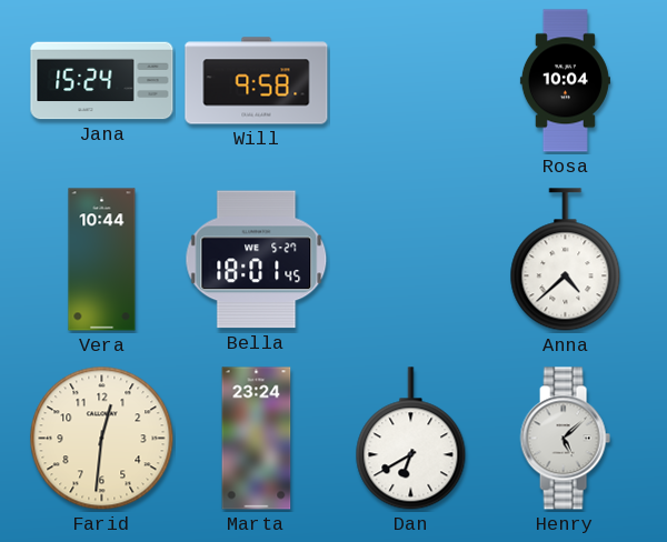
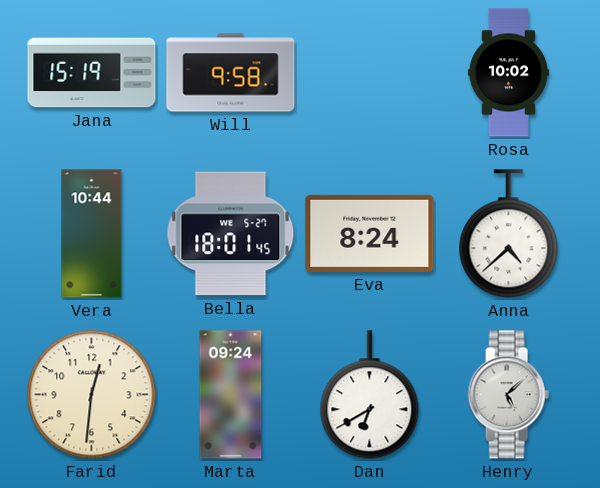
Jana: 15:24 -> 15:19 (92, 73)
Rosa: 10:04 -> 10:02 (508, 73)
Eva: none -> 8:24 (370, 233)
Marta: 23:24 -> 09:24 (231, 395)
